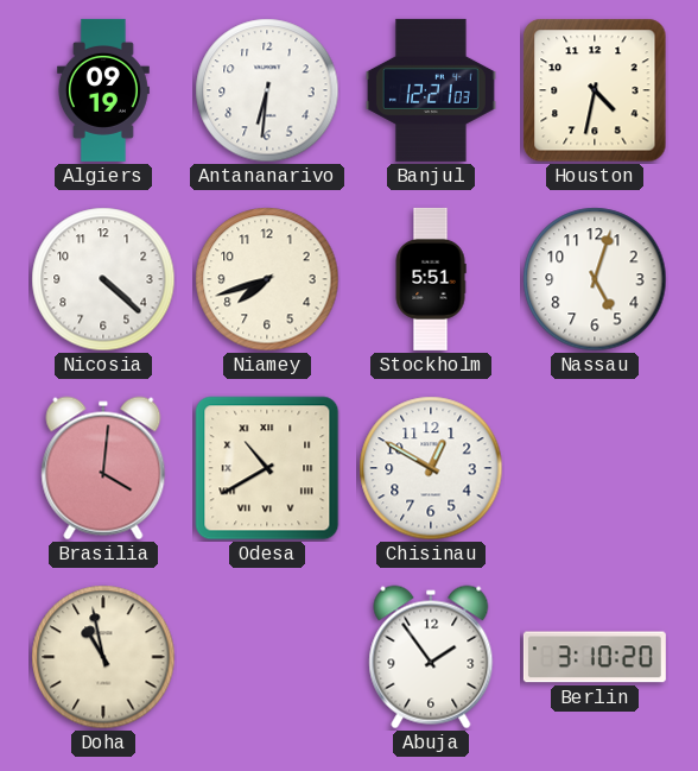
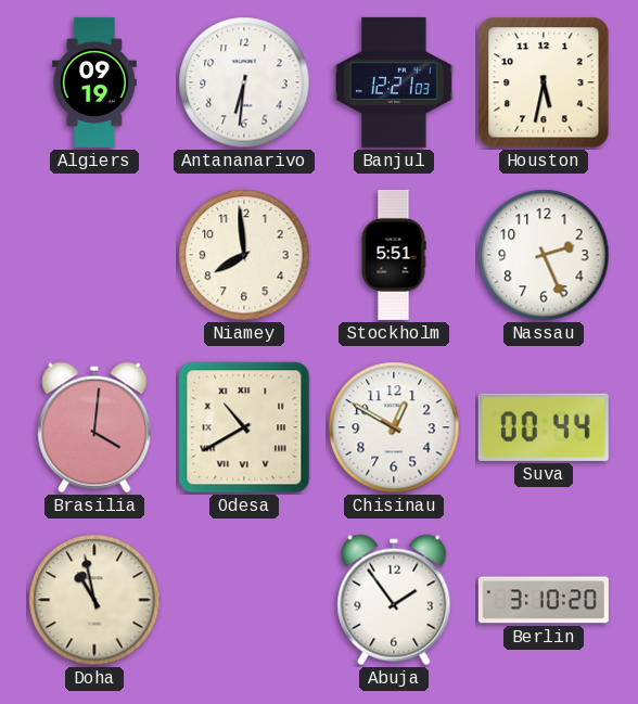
Houston: 4:32 -> 5:32 (544, 82)
Nicosia: 4:22 -> none (103, 279)
Niamey: 7:42 -> 7:59 (244, 255)
Nassau: 5:03 -> 2:26 (544, 255)
Suva: none -> 00:44 (544, 427)
